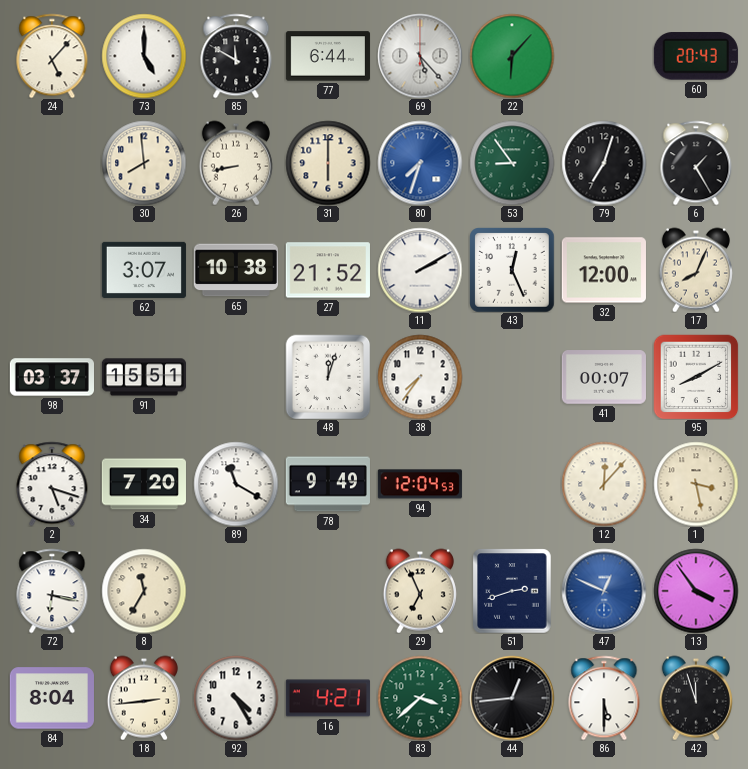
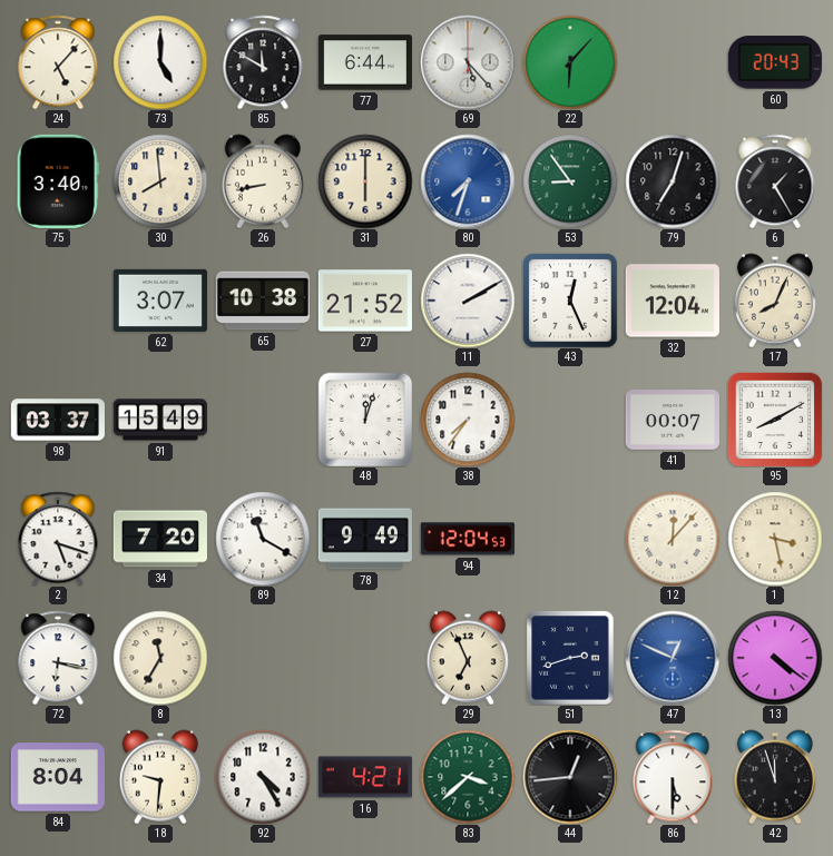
75: none -> 3:40 (58, 181)
32: 12:00 -> 12:04 (673, 301)
91: 15:51 -> 15:49 (160, 420)
13: 3:54 -> 4:21 (775, 658)
18: 2:44 -> 9:31 (160, 777)
